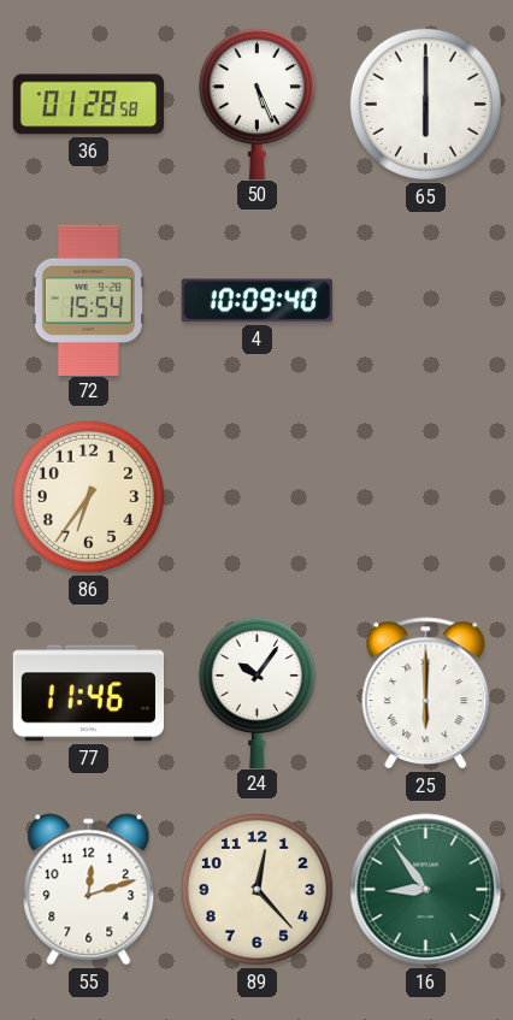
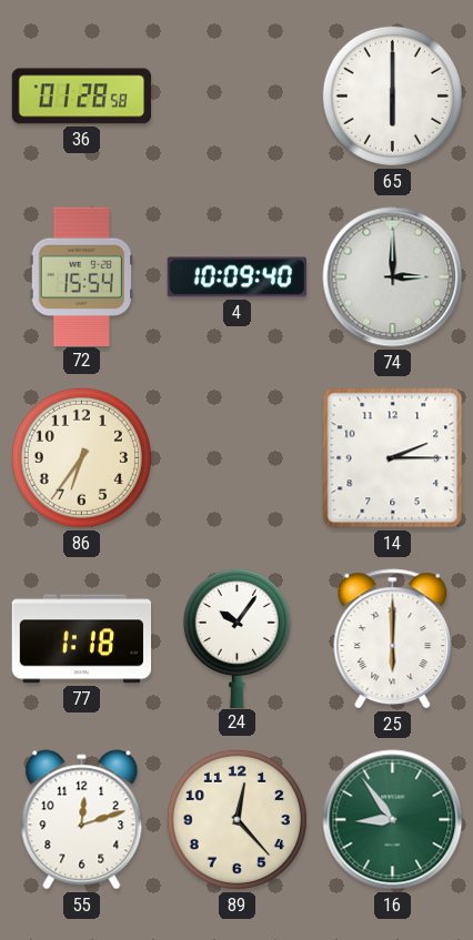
50: 5:26 -> none (256, 102)
74: none -> 3:00 (393, 277)
14: none -> 2:15 (393, 458)
77: 11:46 -> 1:18 (82, 639)
